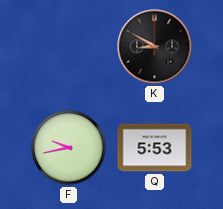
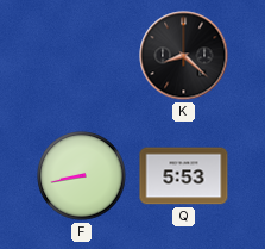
K: 8:50 -> 8:22 (184, 56)
F: 9:43 -> 8:43 (82, 176)
